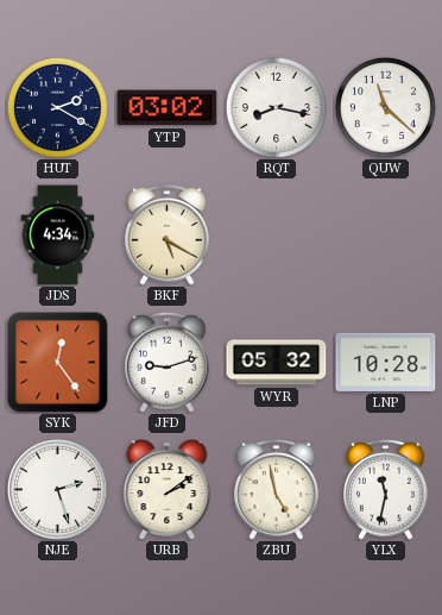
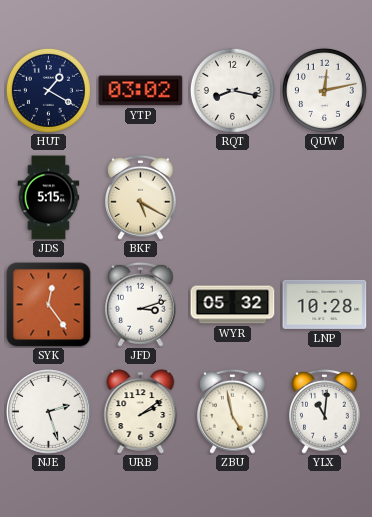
HUT: 2:20 -> 1:20 (48, 90)
QUW: 11:22 -> 12:13 (324, 90)
JDS: 4:34 -> 5:15 (49, 198)
JFD: 9:12 -> 3:12 (141, 304)
YLX: 11:32 -> 11:01 (325, 411)
